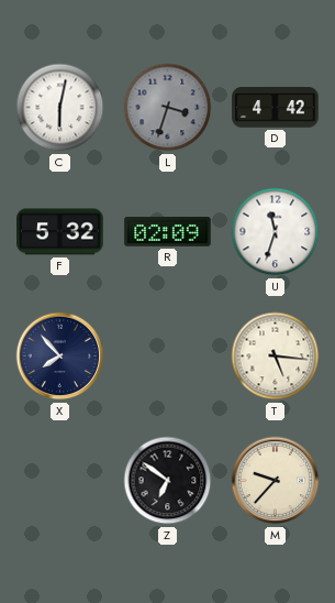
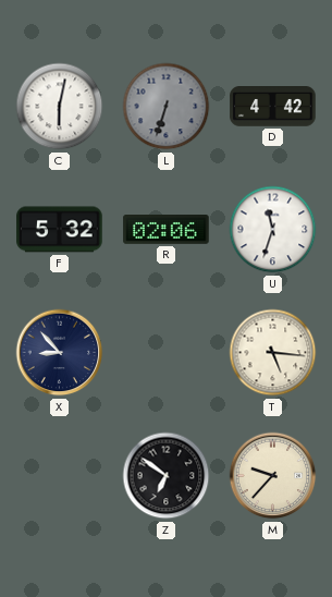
L: 3:33 -> 6:33 (167, 107)
R: 02:09 -> 02:06 (167, 230)
X: 7:53 -> 8:53 (60, 353)
